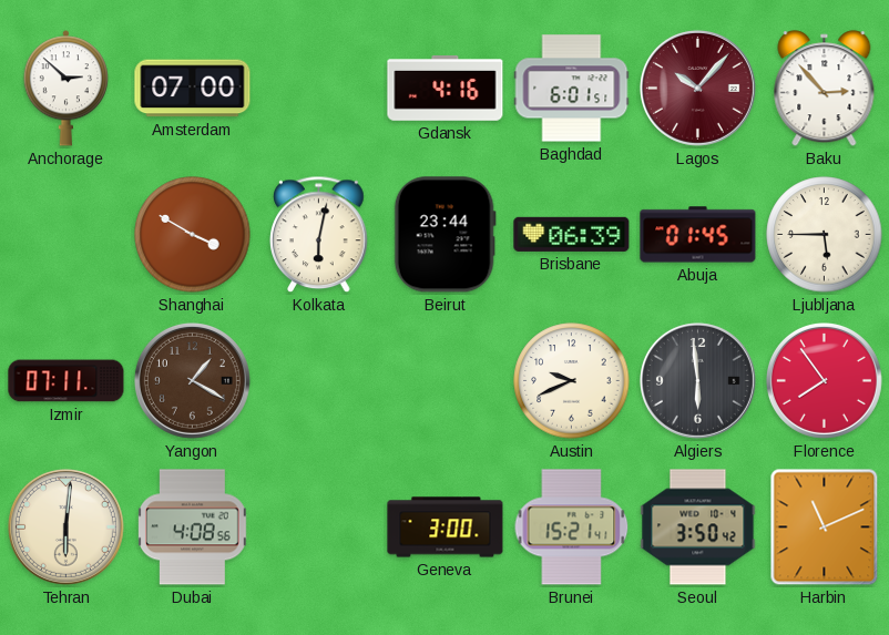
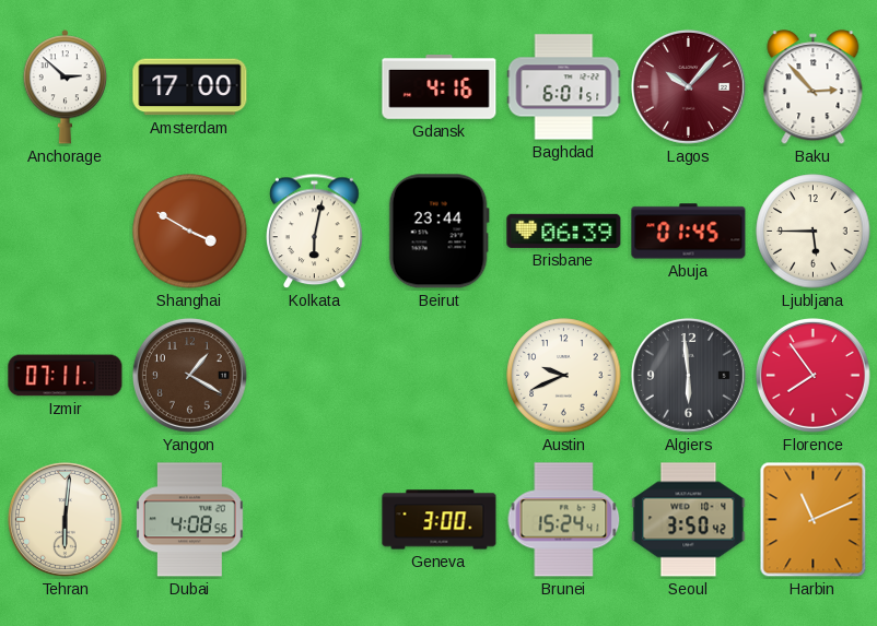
Amsterdam: 07:00 -> 17:00 (190, 87)
Brunei: 15:21 -> 15:24 (564, 520)
